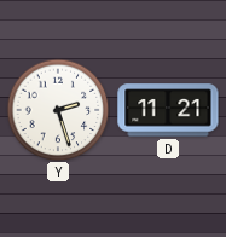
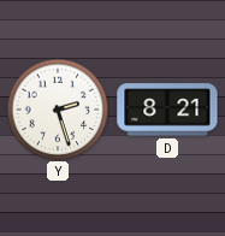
D: 11:21 -> 8:21 (167, 110)
